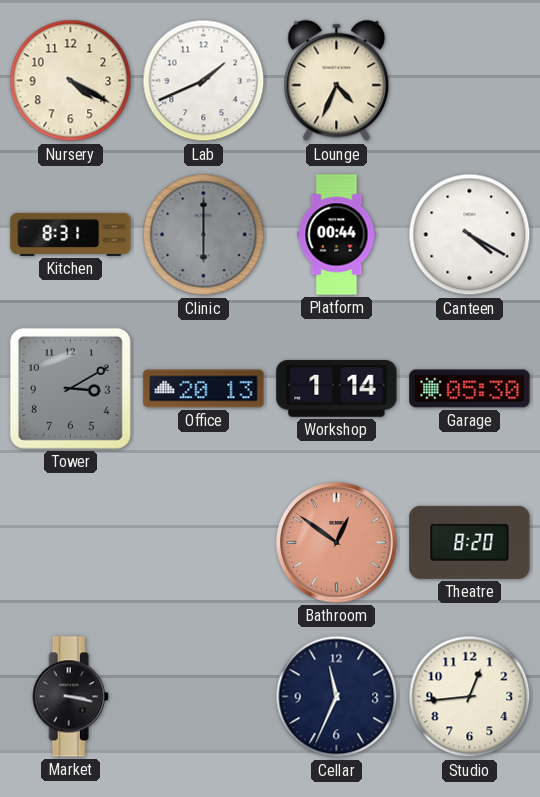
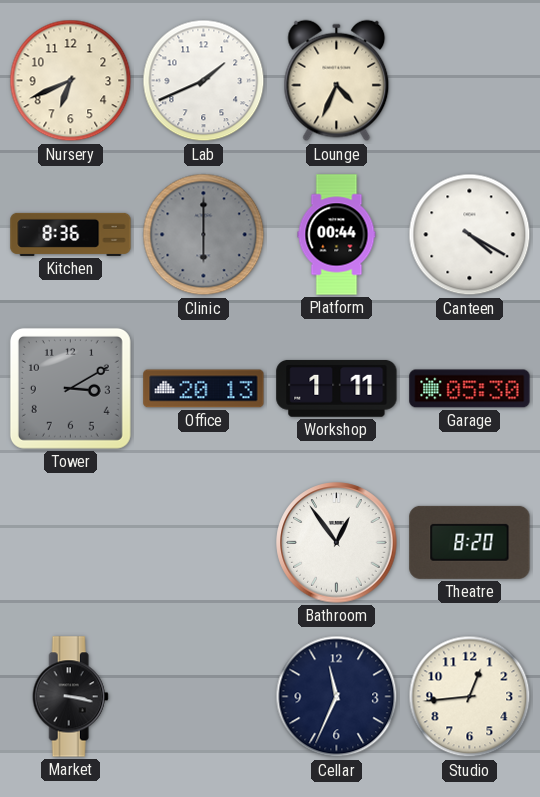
Nursery: 4:20 -> 6:41 (71, 81)
Kitchen: 8:31 -> 8:36 (71, 234)
Workshop: 1:14 -> 1:11 (337, 388)
Bathroom: 12:51 -> 12:54 (337, 543)
Bathroom dial: salmon -> white (337, 543)
